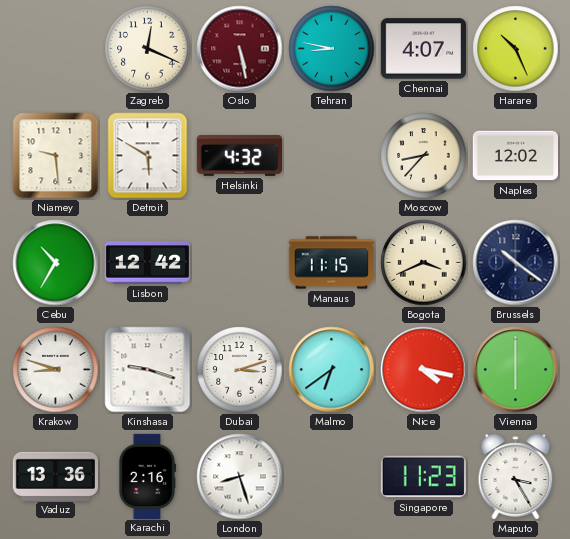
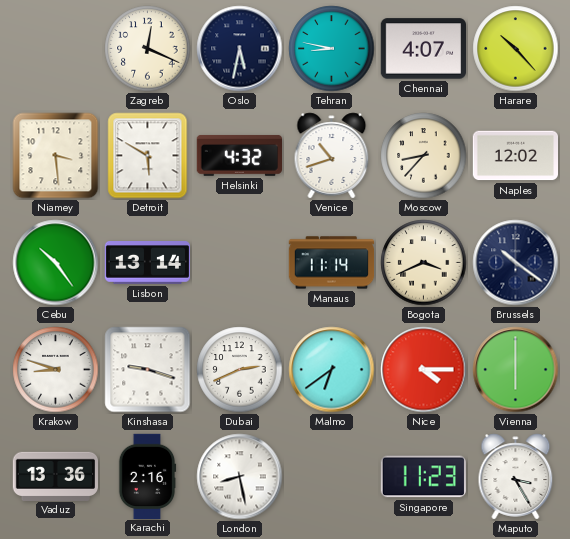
Oslo: 5:28 -> 5:32 (240, 49)
Oslo dial: burgundy -> navy (240, 49)
Harare: 10:26 -> 10:23 (516, 49)
Niamey: 9:29 -> 3:29 (56, 156)
Venice: none -> 10:42 (332, 156)
Cebu: 10:35 -> 10:24 (56, 263)
Lisbon: 12:42 -> 13:14 (147, 263)
Manaus: 11:15 -> 11:14 (332, 263)
Dubai: 3:12 -> 2:41 (240, 370)
Nice: 4:17 -> 4:15 (424, 370)
London: 8:27 -> 8:28 (240, 477)
